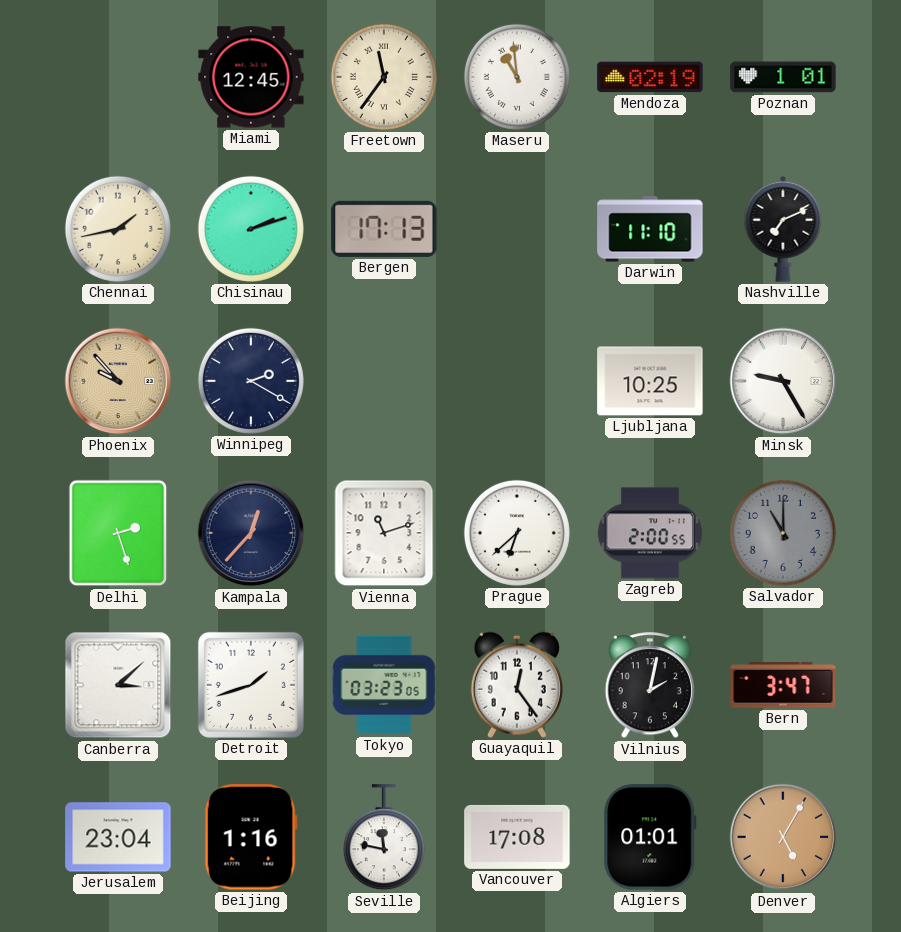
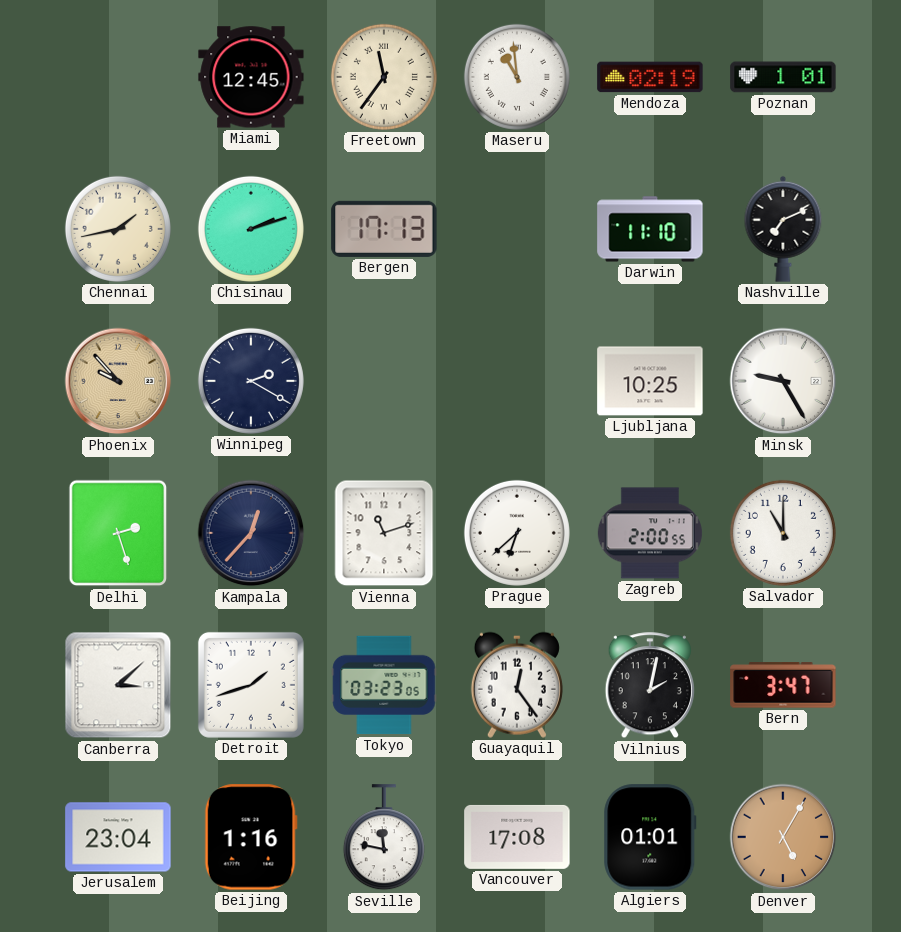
Salvador dial: grey -> white (783, 533)
